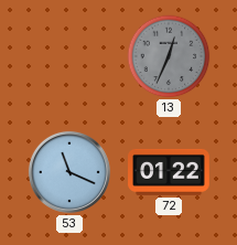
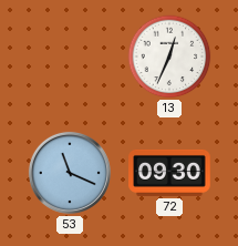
13 dial: grey -> white (169, 57)
72: 01:22 -> 09:30 (169, 173)
